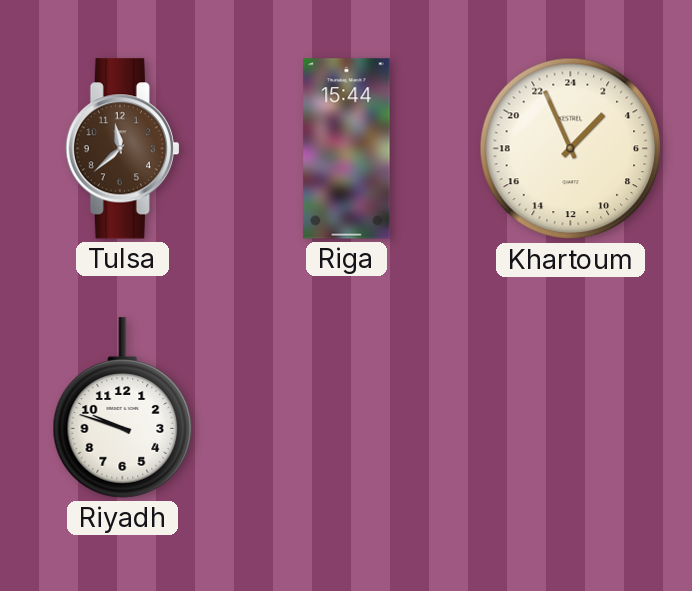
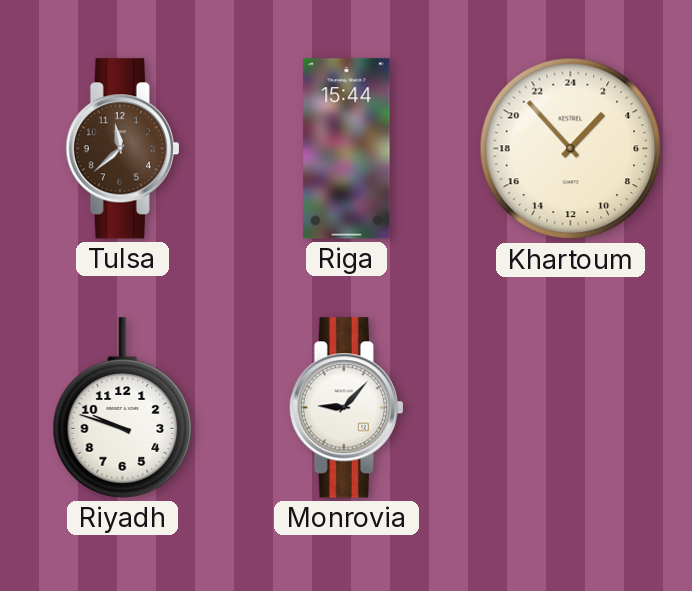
Khartoum: 2:56 -> 2:53 (571, 149)
Monrovia: none -> 9:07 (346, 408)
